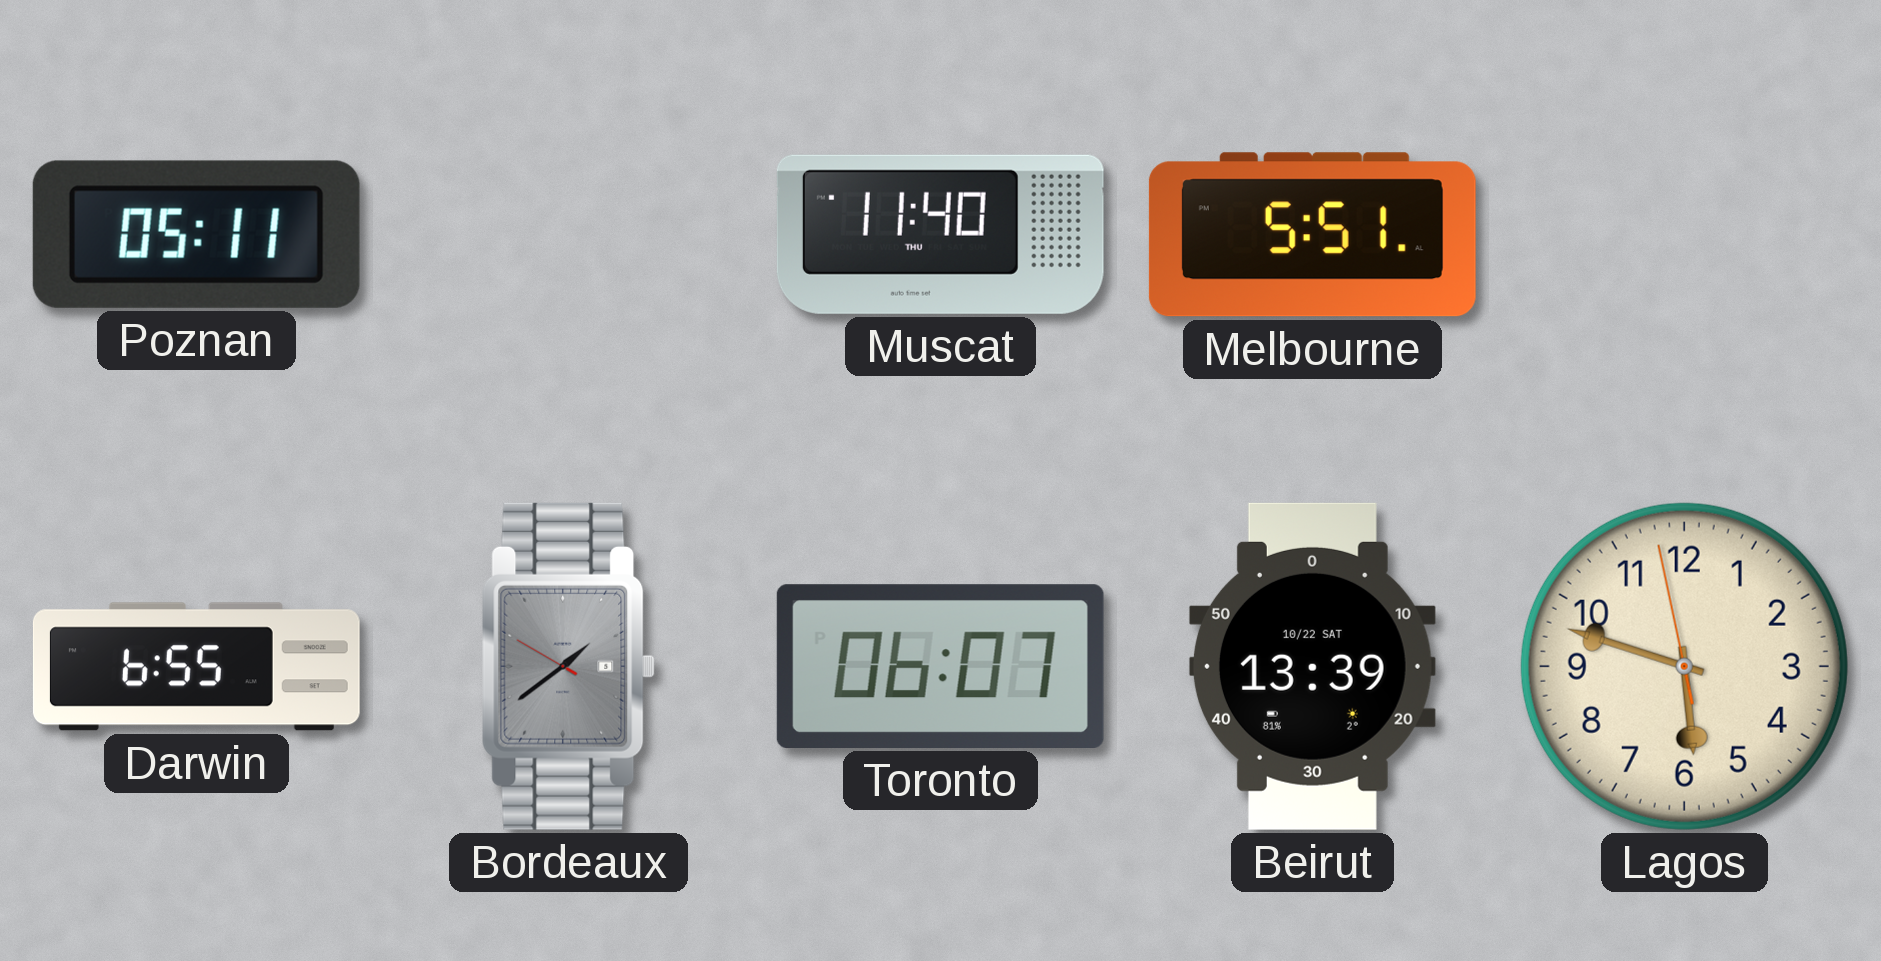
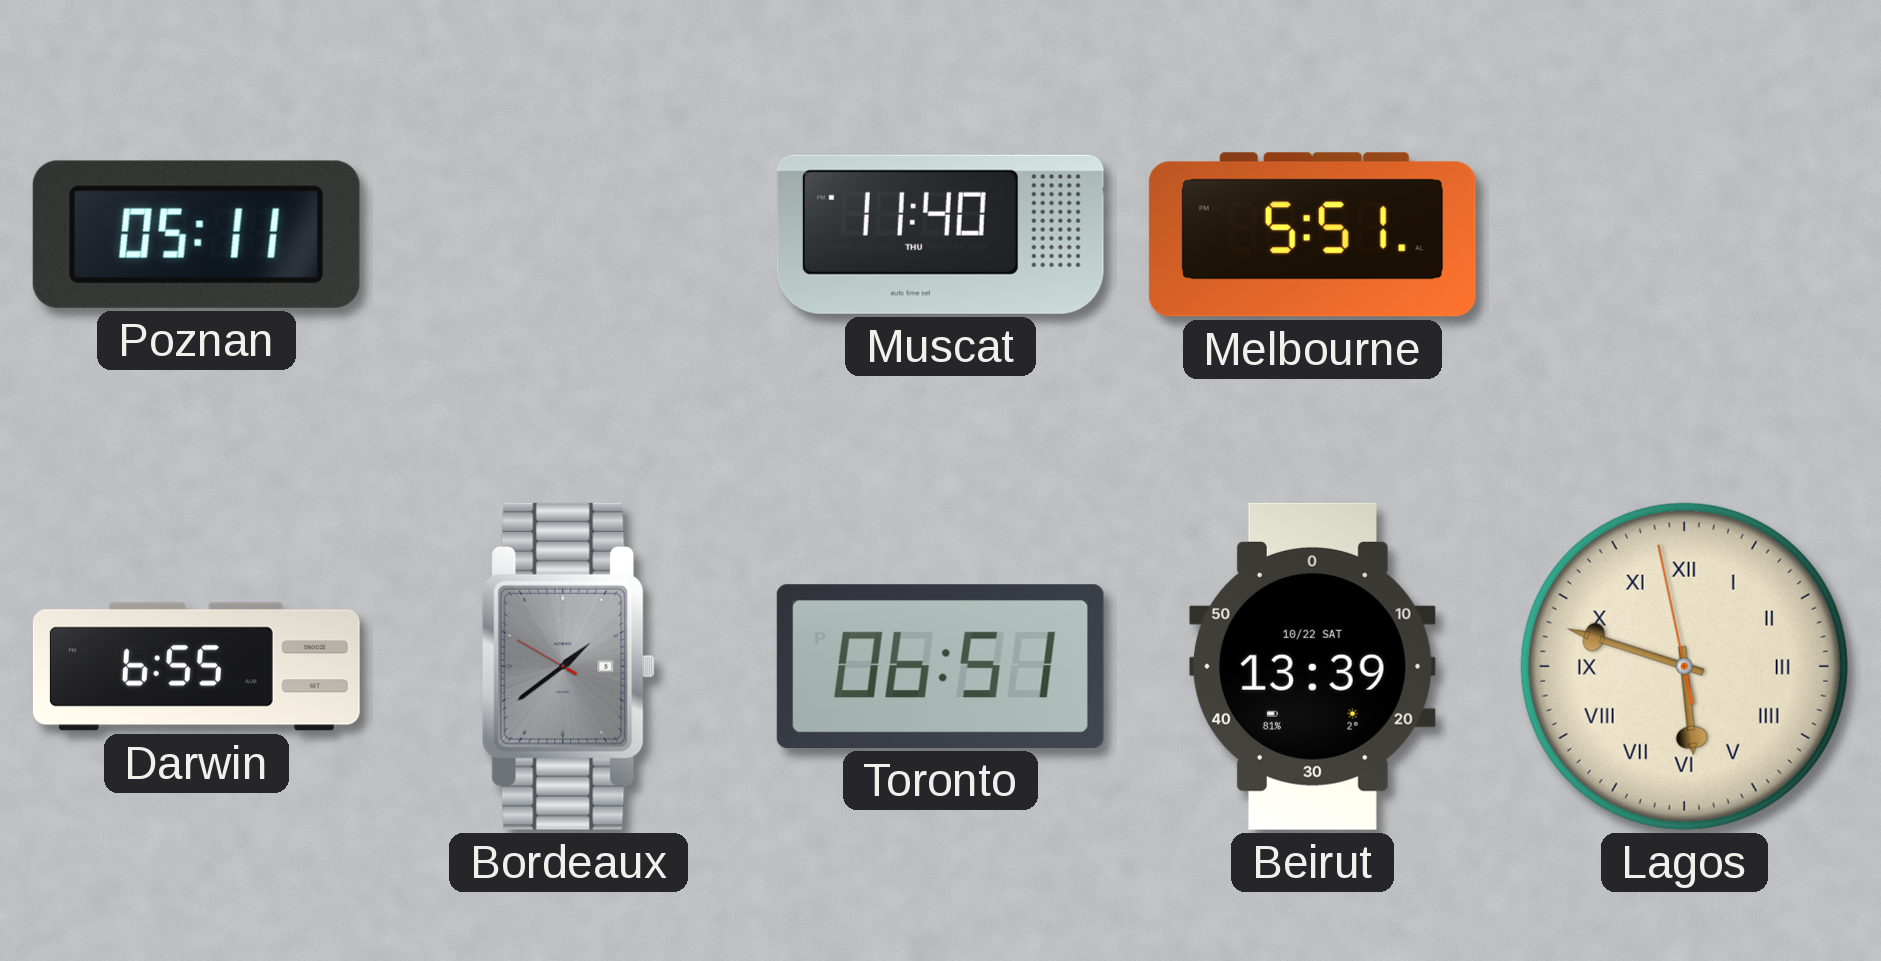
Toronto: 06:07 -> 06:51 (940, 666)
Lagos numerals: Arabic -> Roman (1684, 666)
